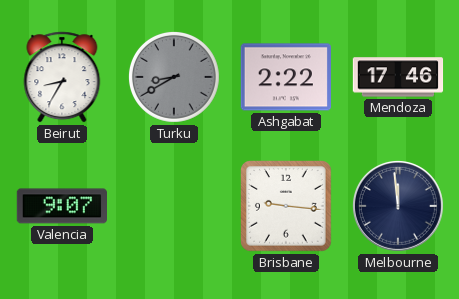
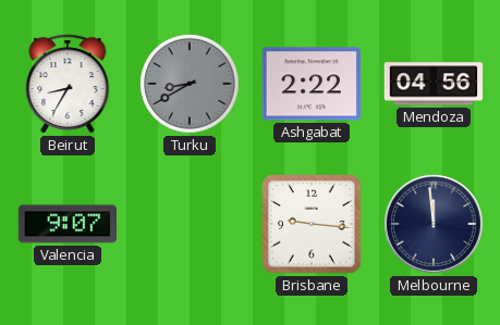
Mendoza: 17:46 -> 04:56 (434, 84)
